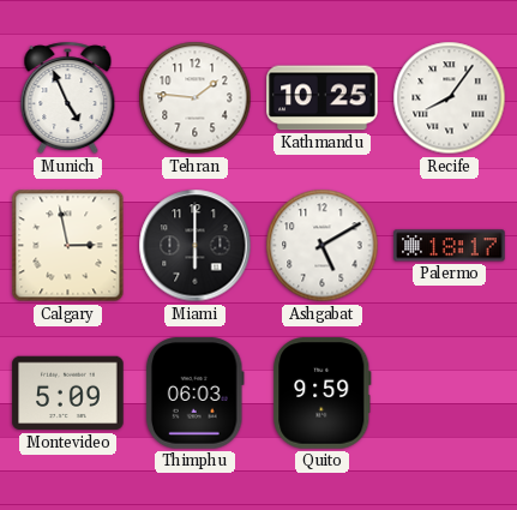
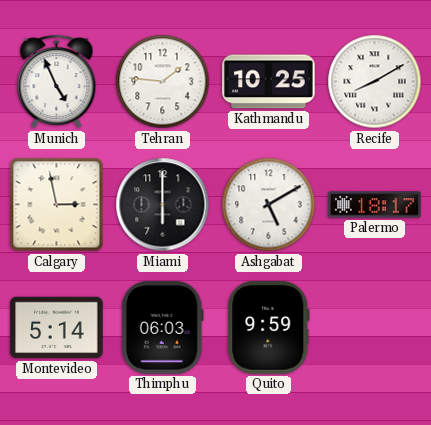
Recife: 8:06 -> 8:10 (375, 82)
Montevideo: 5:09 -> 5:14 (57, 328)
